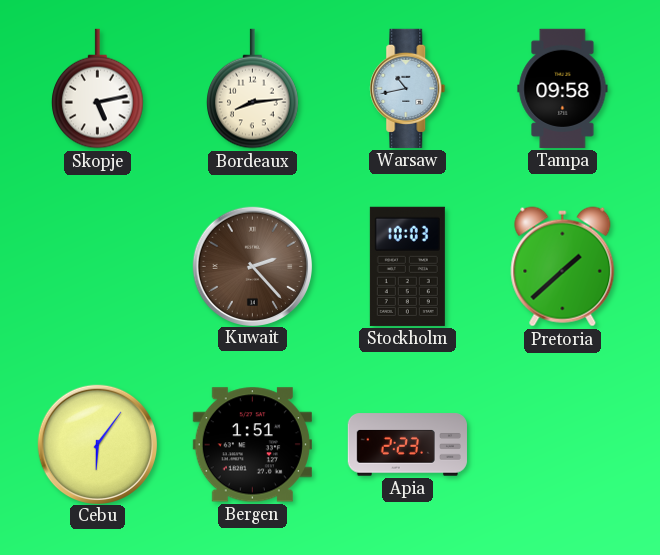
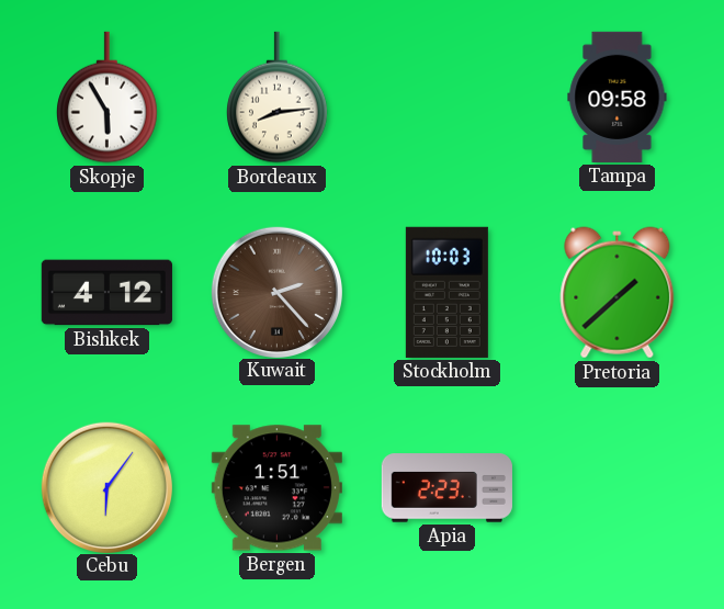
Skopje: 5:13 -> 5:55 (108, 98)
Warsaw: 10:43 -> none (408, 88)
Bishkek: none -> 4:12 (106, 293)
